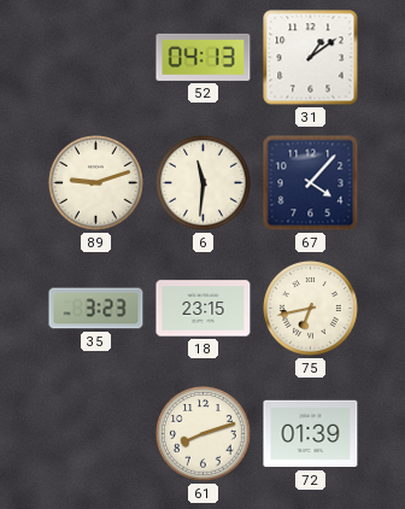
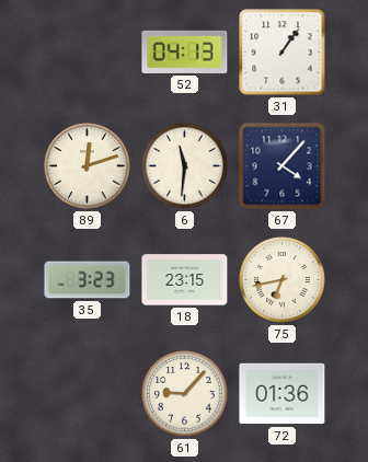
31: 1:09 -> 1:06 (283, 53)
89: 9:12 -> 12:12 (88, 166)
61: 8:12 -> 9:07 (185, 394)
72: 01:39 -> 01:36 (283, 394)
